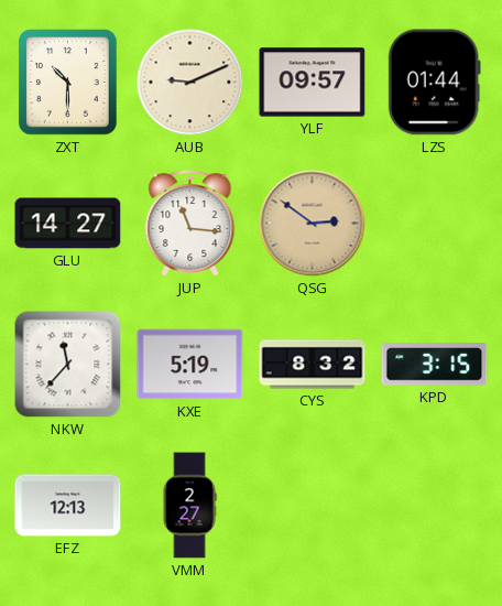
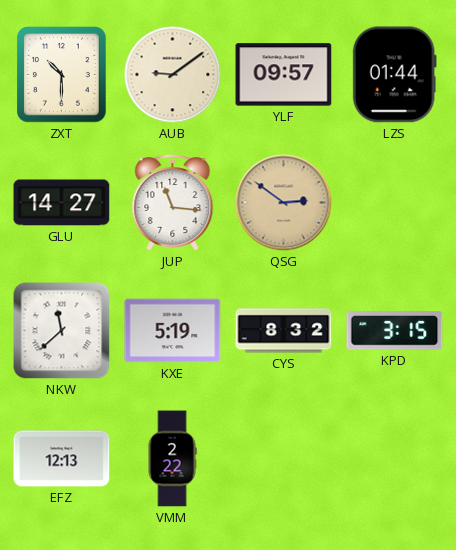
AUB: 9:11 -> 9:09 (173, 75)
NKW: 11:37 -> 11:38 (62, 331)
VMM: 2:27 -> 2:22 (172, 459)
